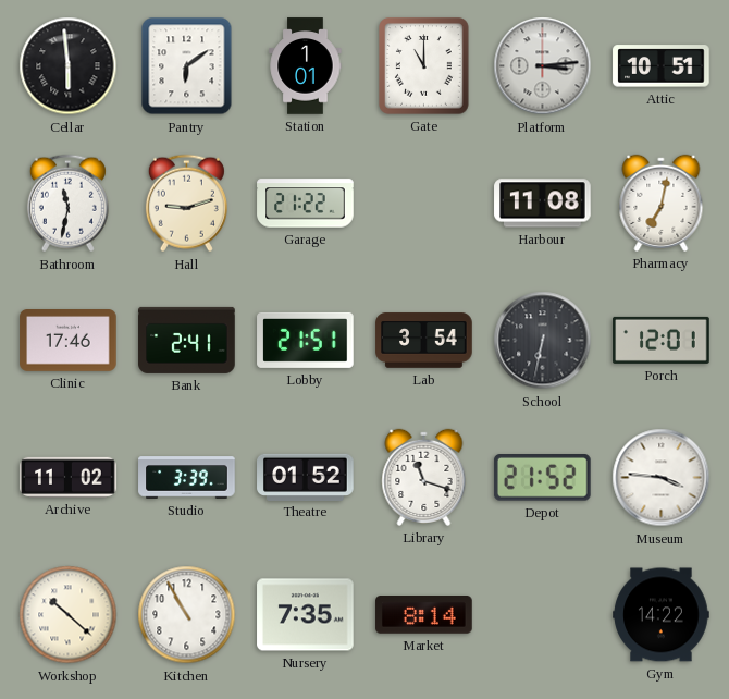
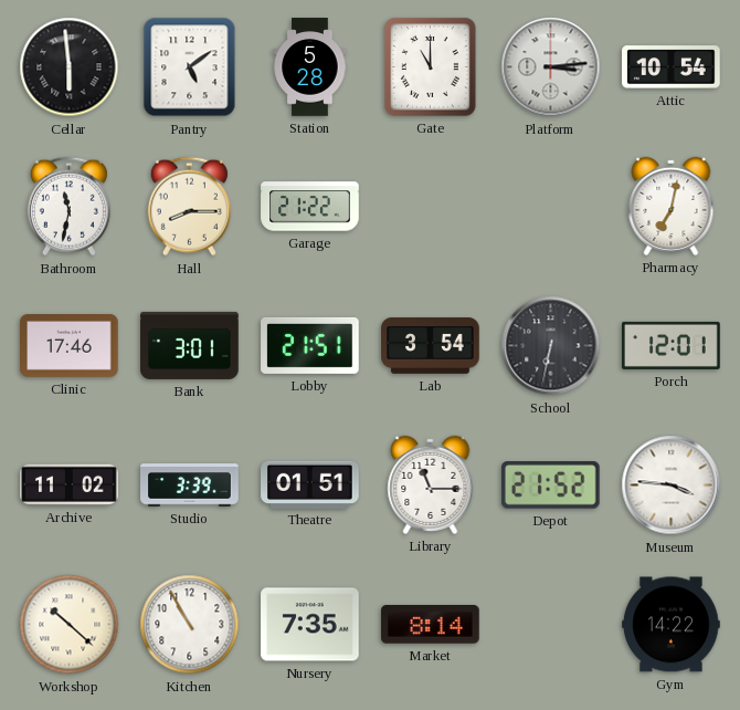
Pantry: 6:09 -> 5:09 (190, 67)
Station: 1:01 -> 5:28 (310, 67)
Attic: 10:51 -> 10:54 (672, 67)
Hall: 9:12 -> 8:15 (189, 207)
Harbour: 11:08 -> none (543, 204)
Bank: 2:41 -> 3:01 (190, 345)
Theatre: 01:52 -> 01:51 (310, 484)
Library: 11:18 -> 11:15 (431, 484)
